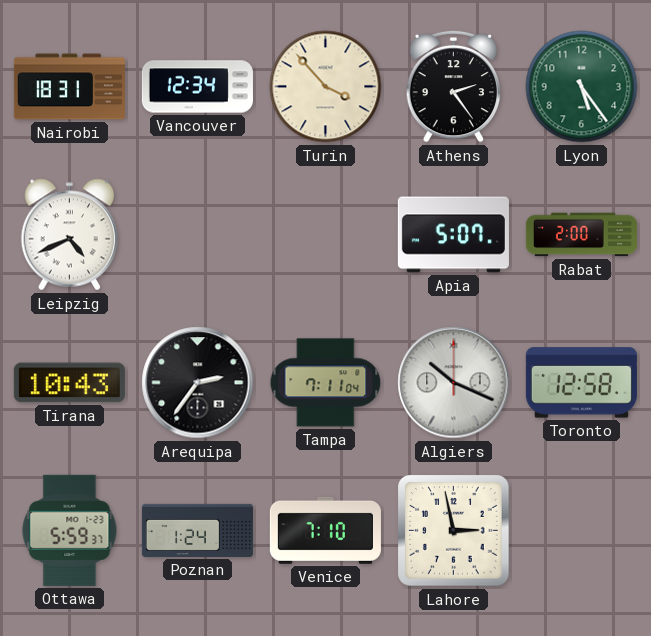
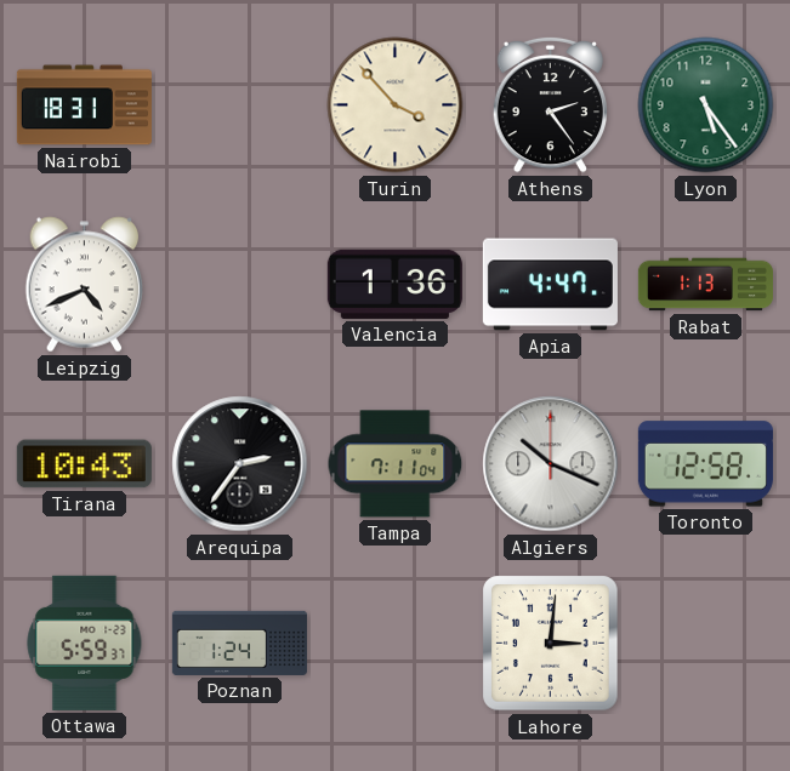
Vancouver: 12:34 -> none (197, 87)
Valencia: none -> 1:36 (394, 284)
Apia: 5:07 -> 4:47 (550, 285)
Rabat: 2:00 -> 1:13 (705, 285)
Venice: 7:10 -> none (325, 530)
Lahore: 2:58 -> 3:01 (551, 644)
